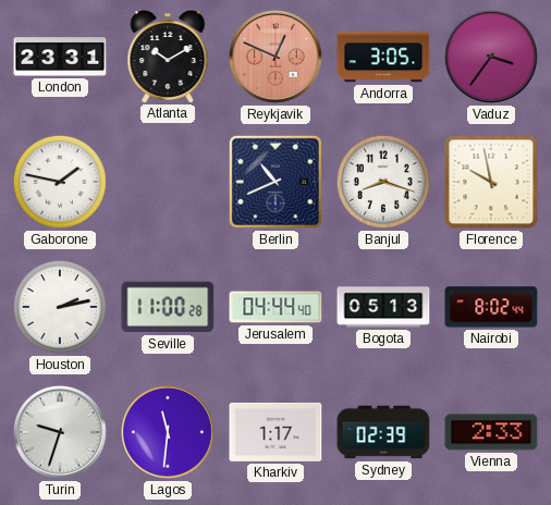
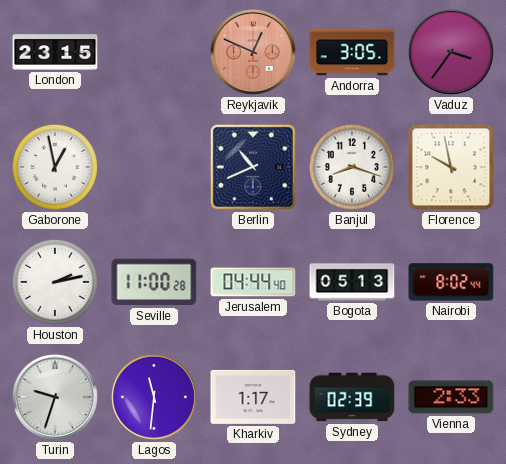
London: 23:31 -> 23:15 (55, 52)
Atlanta: 10:10 -> none (168, 57)
Gaborone: 1:47 -> 12:58 (55, 167)
